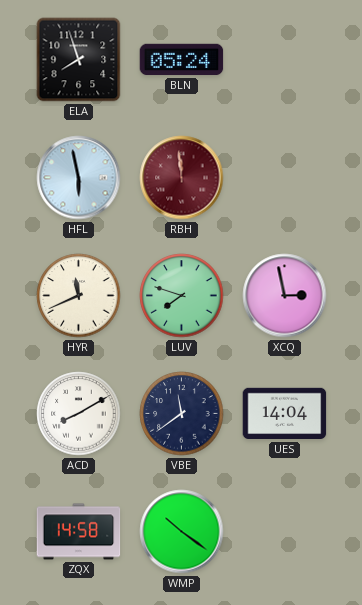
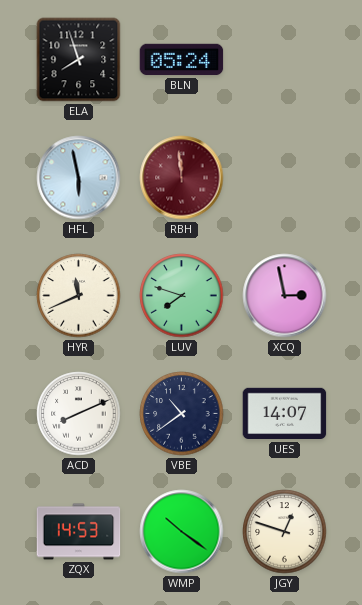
ACD: 8:10 -> 8:11 (79, 414)
VBE: 11:39 -> 10:39 (182, 414)
UES: 14:04 -> 14:07 (285, 414)
ZQX: 14:58 -> 14:53 (79, 532)
JGY: none -> 12:48 (285, 532)
